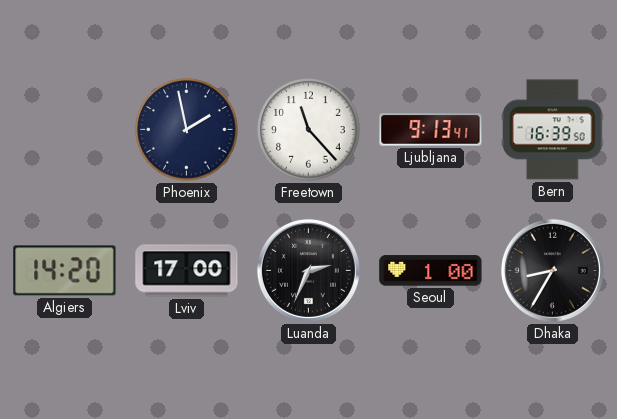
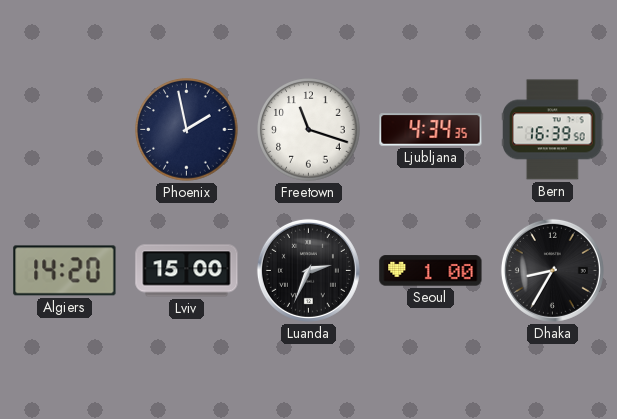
Freetown: 11:23 -> 11:18 (309, 130)
Ljubljana: 9:13 -> 4:34 (431, 130)
Lviv: 17:00 -> 15:00 (187, 271)
